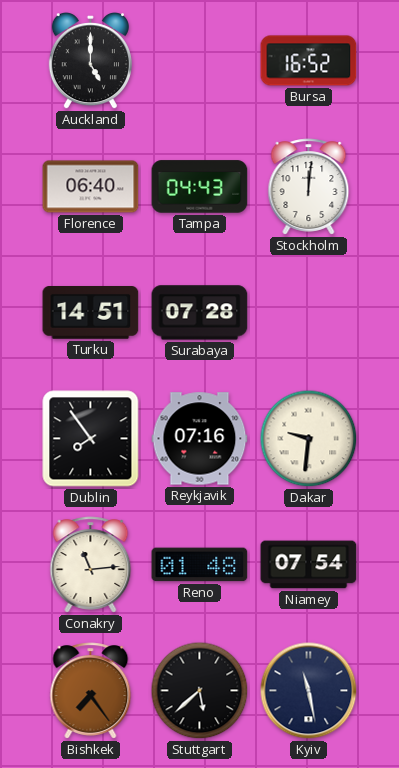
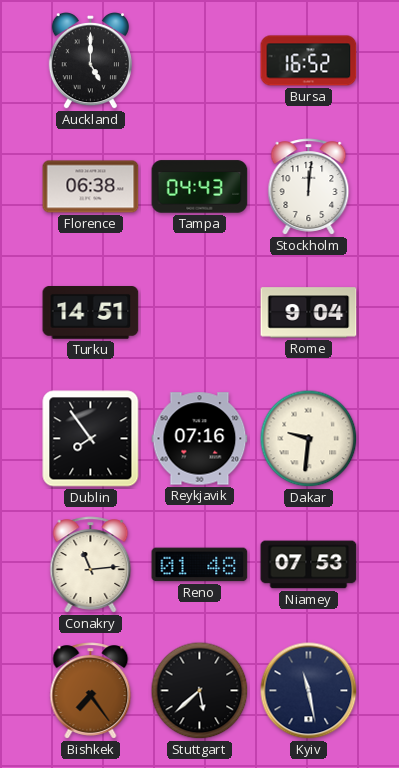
Florence: 06:40 -> 06:38 (91, 187)
Surabaya: 07:28 -> none (200, 313)
Rome: none -> 9:04 (309, 313)
Niamey: 07:54 -> 07:53 (309, 565)
